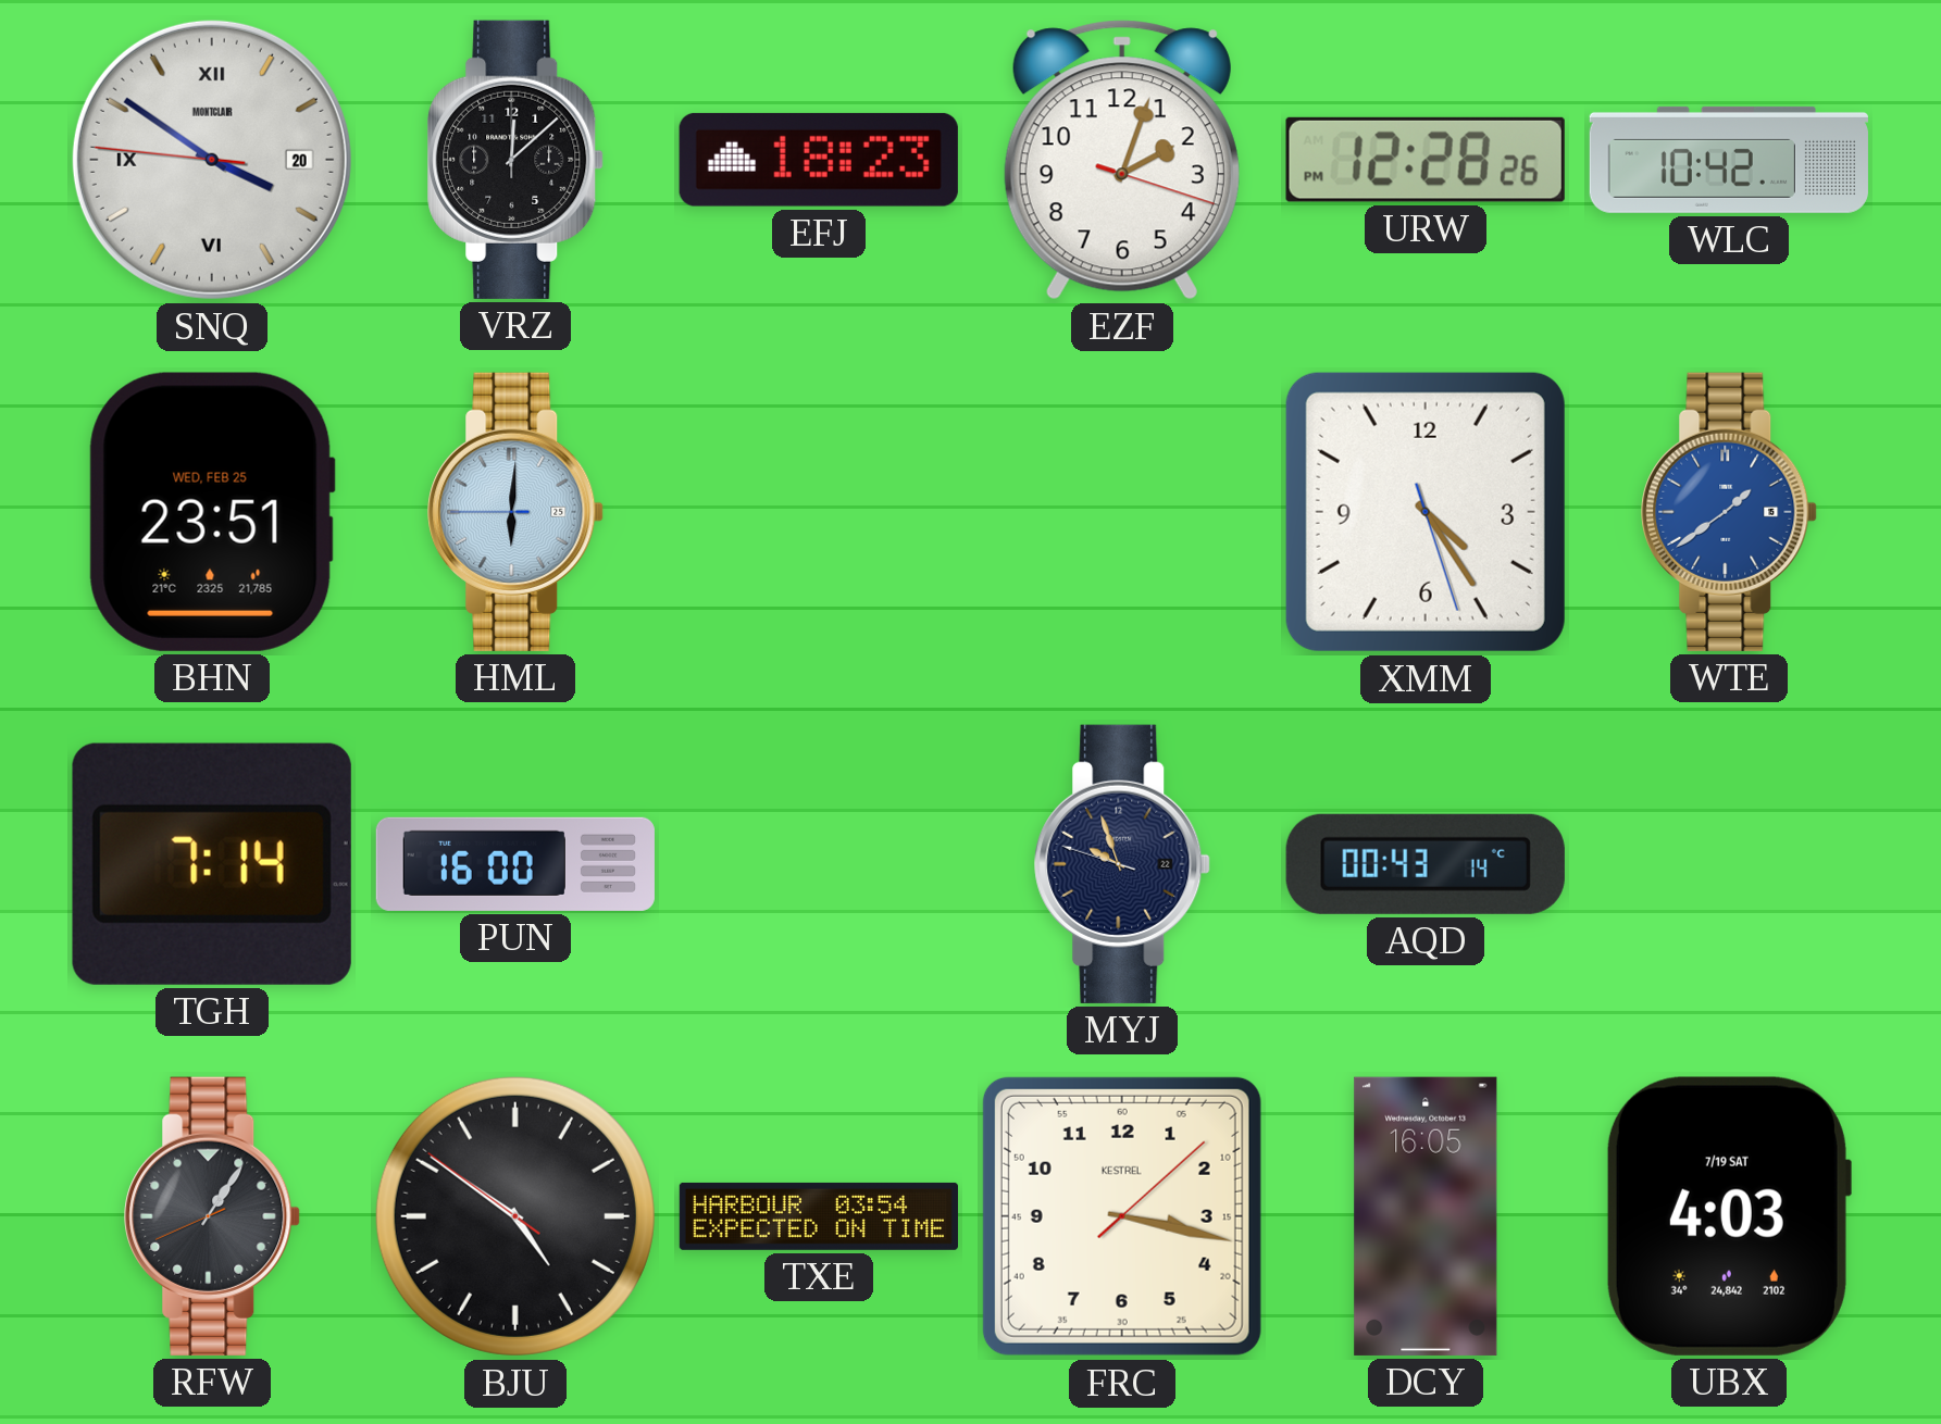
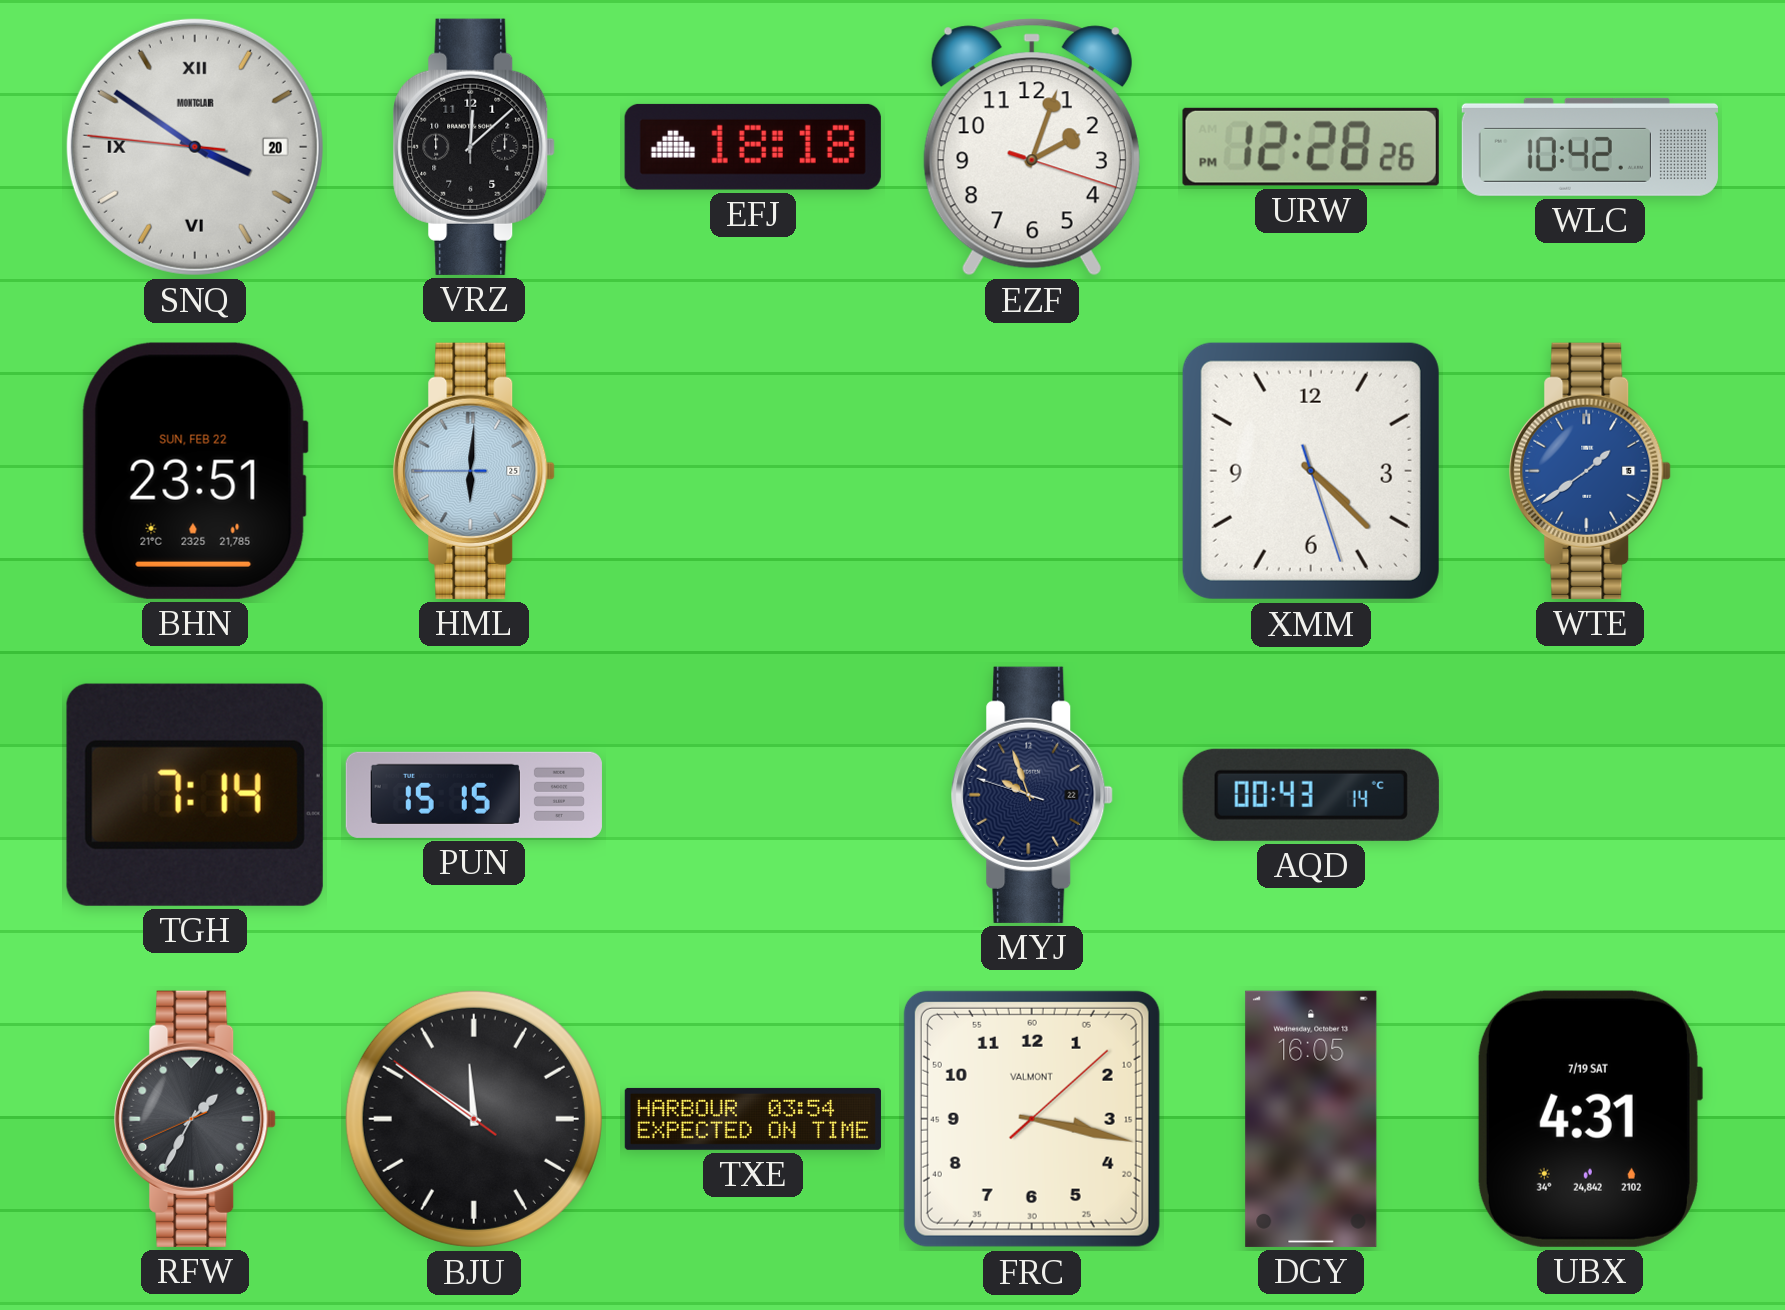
EFJ: 18:23 -> 18:18 (753, 147)
BHN date: WED, FEB 25 -> SUN, FEB 22 (195, 471)
XMM: 4:24 -> 4:22 (1311, 471)
PUN: 16:00 -> 15:15 (474, 795)
RFW: 1:05 -> 1:34 (195, 1119)
BJU: 4:50 -> 11:50 (474, 1119)
FRC brand: KESTREL -> VALMONT (1032, 1119)
UBX: 4:03 -> 4:31 (1589, 1119)
